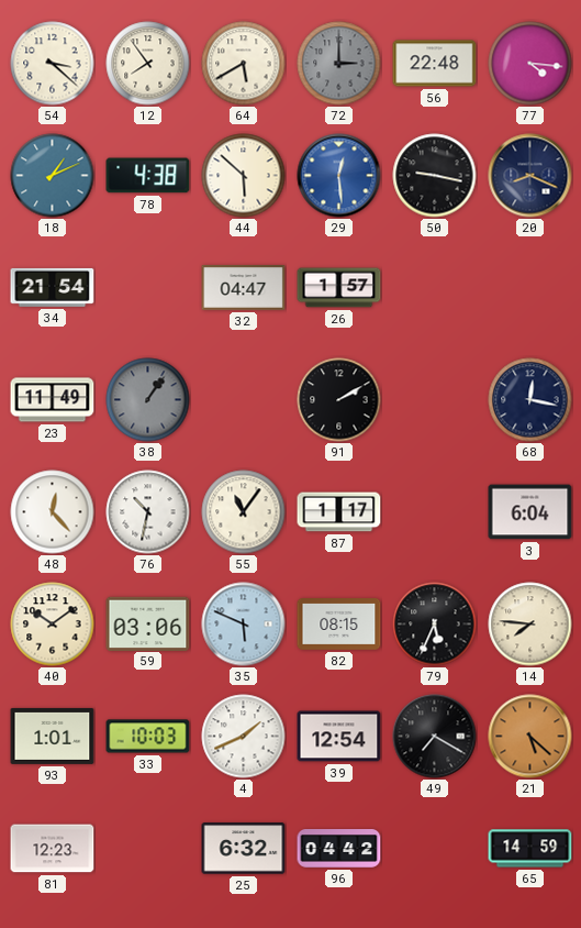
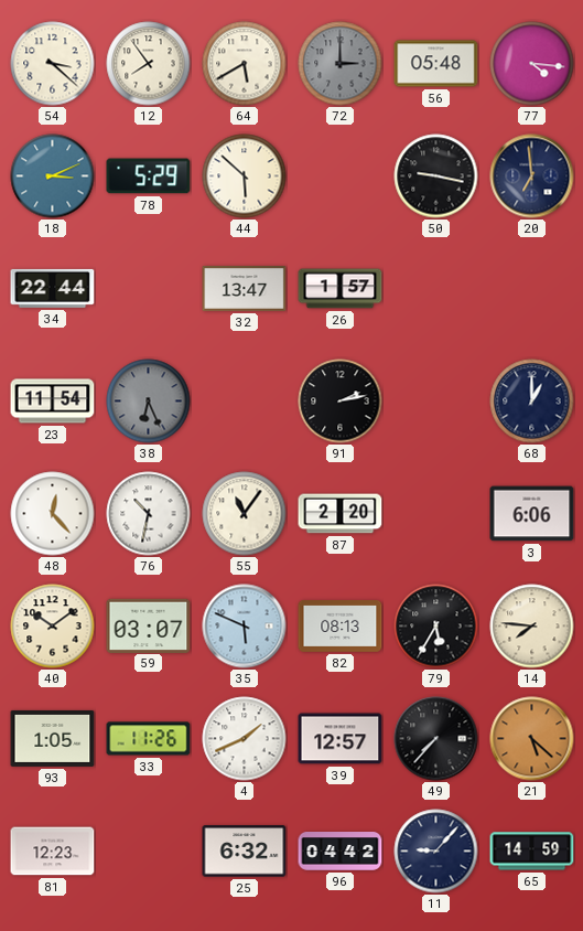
56: 22:48 -> 05:48 (436, 64)
18: 1:11 -> 3:11 (53, 176)
78: 4:38 -> 5:29 (149, 176)
29: 12:29 -> none (339, 176)
20: 8:19 -> 6:59 (532, 176)
34: 21:54 -> 22:44 (53, 288)
32: 04:47 -> 13:47 (245, 289)
23: 11:49 -> 11:54 (53, 402)
38: 1:06 -> 6:26 (149, 402)
91: 2:10 -> 2:13 (341, 402)
68: 12:17 -> 1:00 (532, 402)
87: 1:17 -> 2:20 (341, 514)
3: 6:04 -> 6:06 (532, 514)
59: 03:06 -> 03:07 (149, 625)
82: 08:15 -> 08:13 (341, 627)
79: 5:34 -> 5:35 (436, 627)
93: 1:01 -> 1:05 (53, 738)
33: 10:03 -> 11:26 (149, 739)
39: 12:54 -> 12:57 (341, 739)
49: 7:20 -> 7:37 (436, 739)
11: none -> 9:07 (436, 852)
